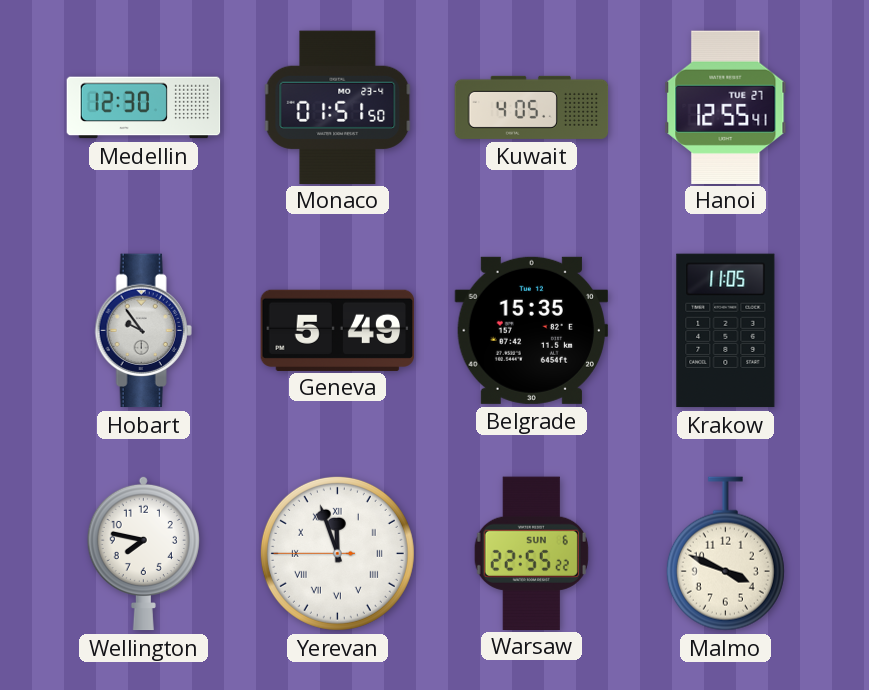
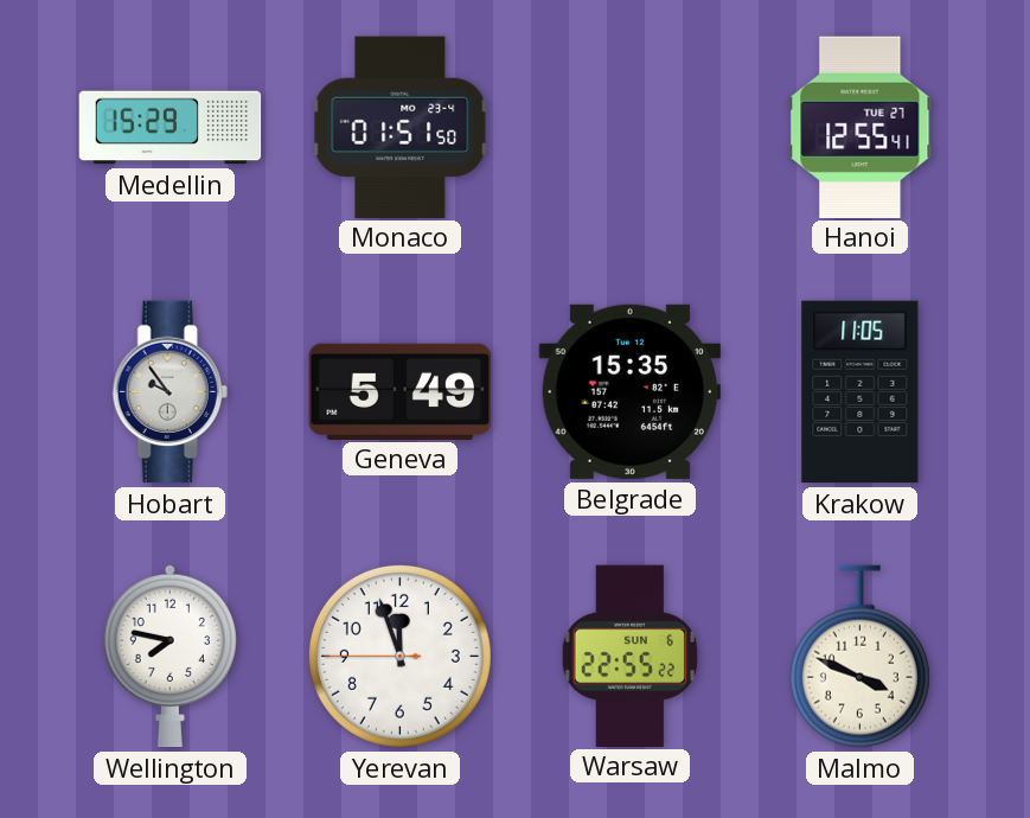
Medellin: 12:30 -> 15:29 (171, 128)
Kuwait: 4:05 -> none (532, 107)
Yerevan numerals: Roman -> Arabic (399, 656)
